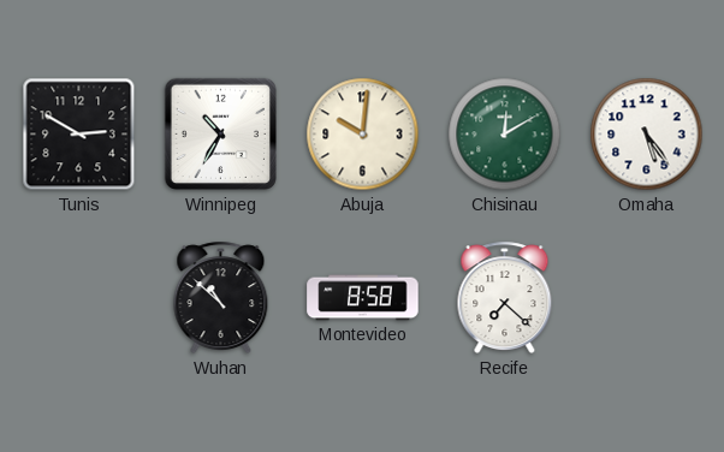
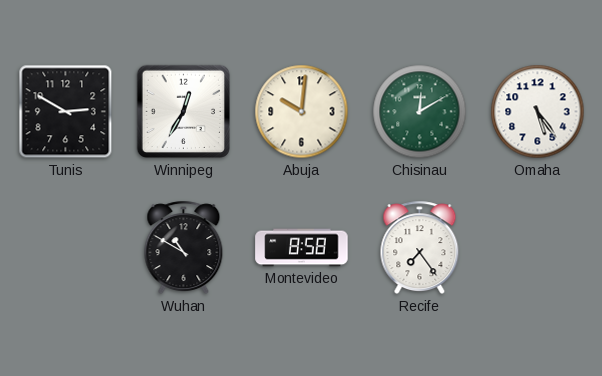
Winnipeg: 10:35 -> 12:35 (184, 112)
Wuhan: 10:52 -> 10:50 (184, 248)
Recife: 7:22 -> 7:24 (420, 248)
